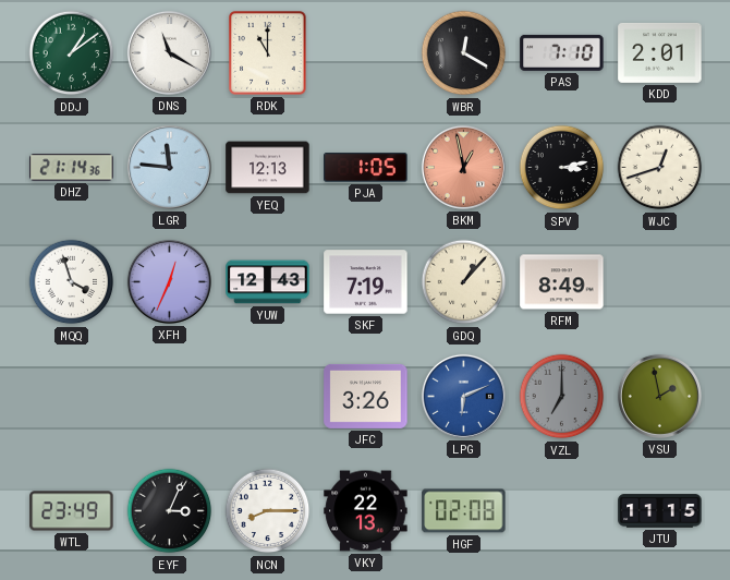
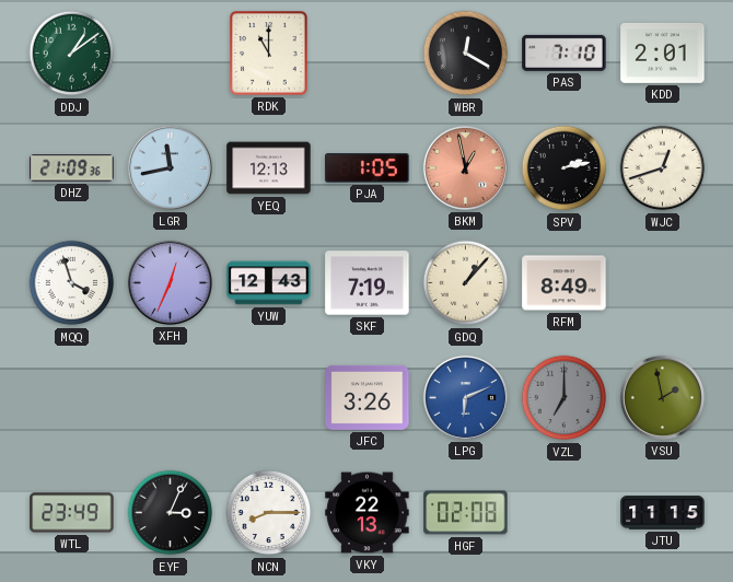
DNS: 11:20 -> none (169, 52)
DHZ: 21:14 -> 21:09 (72, 168)
LGR: 11:46 -> 11:43 (170, 167)
SPV: 3:13 -> 2:13 (565, 168)
